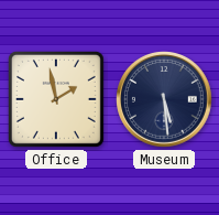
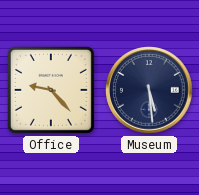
Office: 1:58 -> 9:23 (51, 90)
